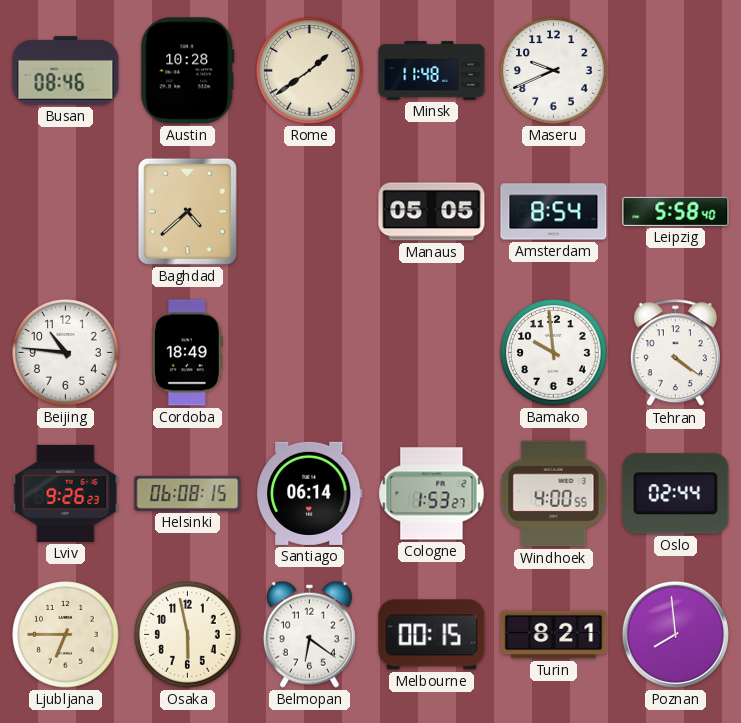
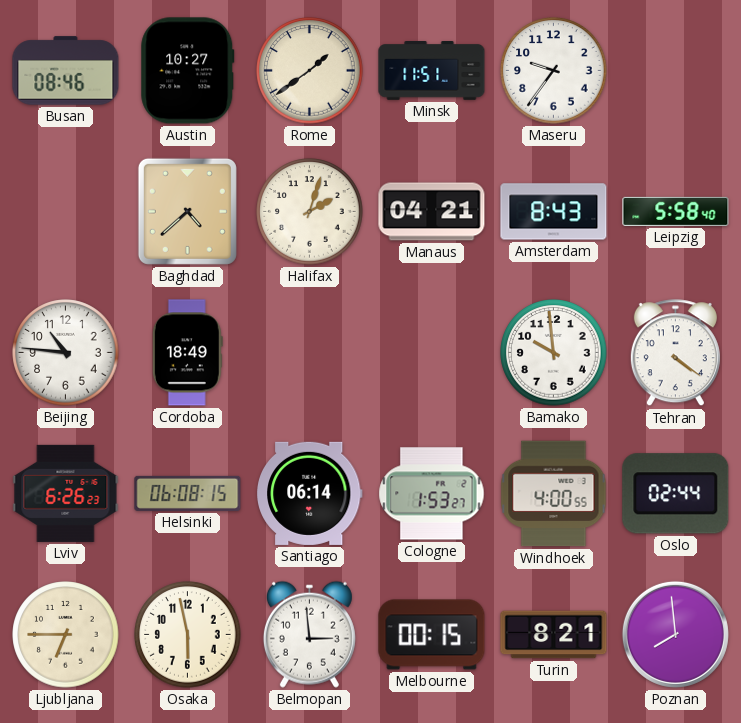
Austin: 10:28 -> 10:27 (188, 71)
Minsk: 11:48 -> 11:51 (432, 71)
Maseru: 9:41 -> 9:36 (554, 71)
Halifax: none -> 2:03 (310, 212)
Manaus: 05:05 -> 04:21 (432, 212)
Amsterdam: 8:54 -> 8:43 (554, 212)
Lviv: 9:26 -> 6:26 (66, 493)
Belmopan: 6:21 -> 2:59 (309, 634)
